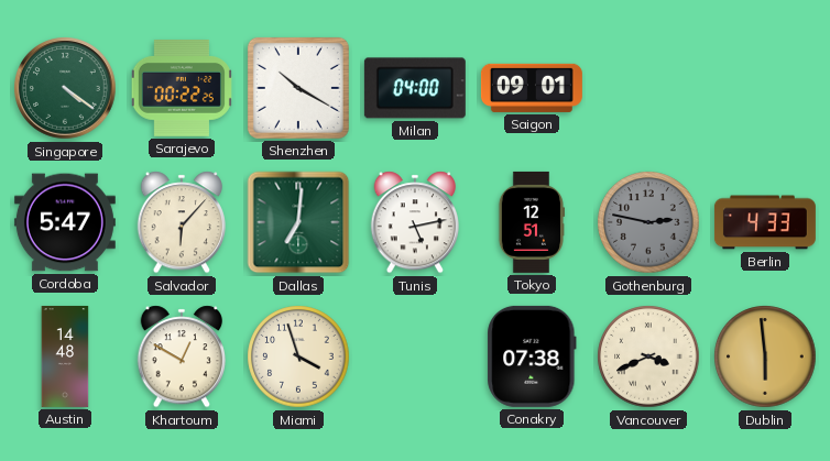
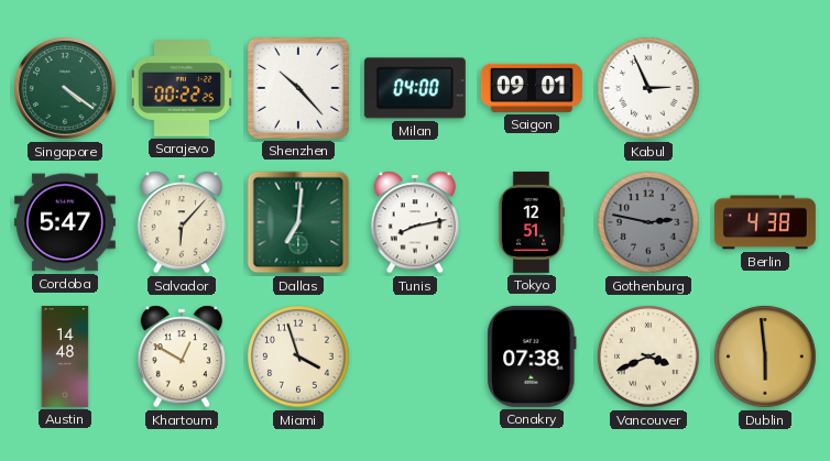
Shenzhen: 10:20 -> 10:23 (298, 88)
Kabul: none -> 2:56 (648, 88)
Tunis: 5:13 -> 8:13 (414, 222)
Berlin: 4:33 -> 4:38 (765, 222)
